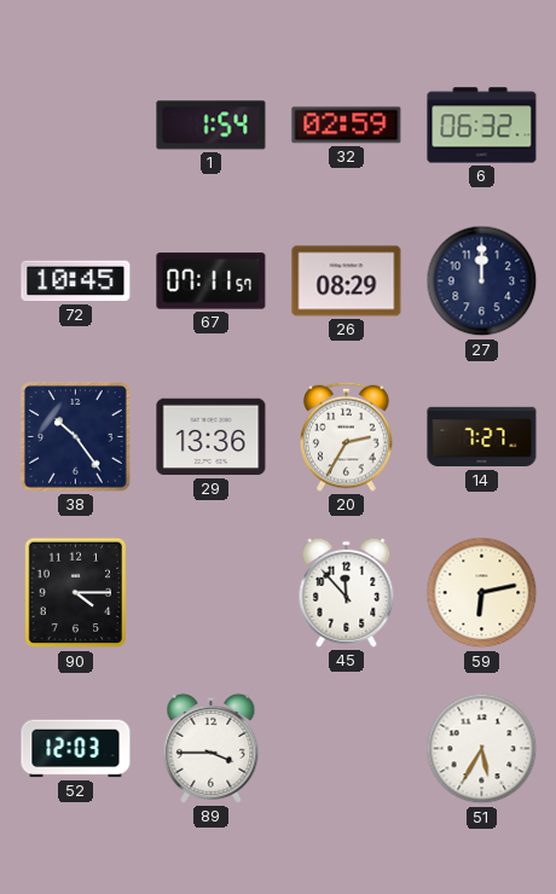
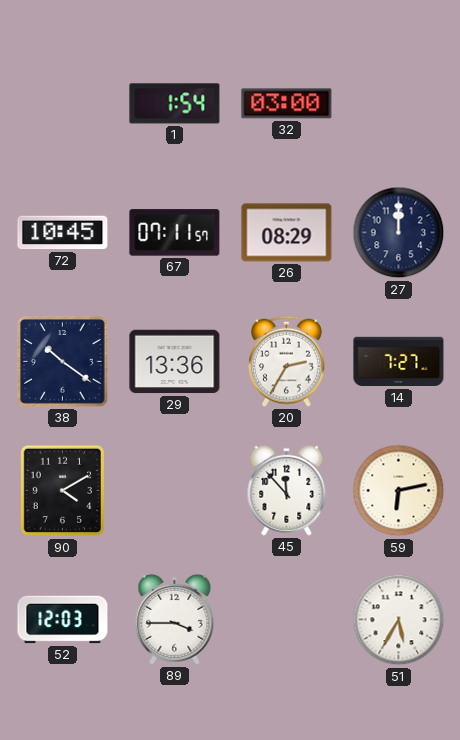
32: 02:59 -> 03:00 (287, 104)
6: 06:32 -> none (482, 126)
38: 10:24 -> 10:21 (63, 362)
90: 4:15 -> 4:10 (63, 491)
